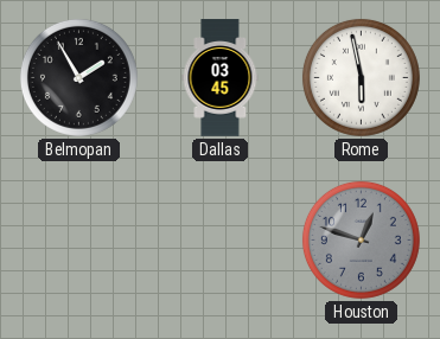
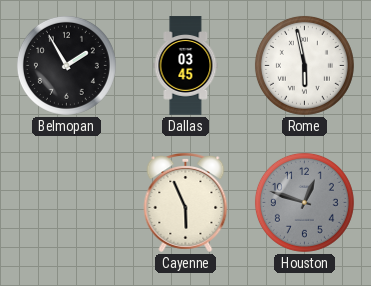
Cayenne: none -> 5:56 (186, 203)
